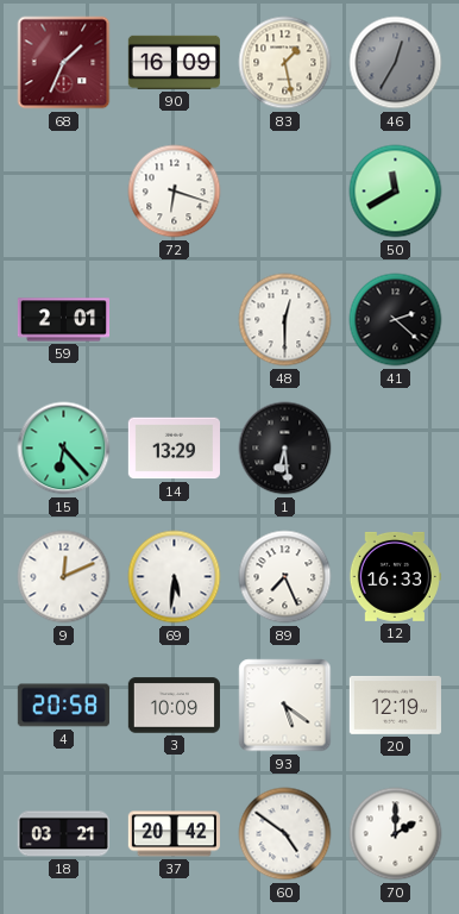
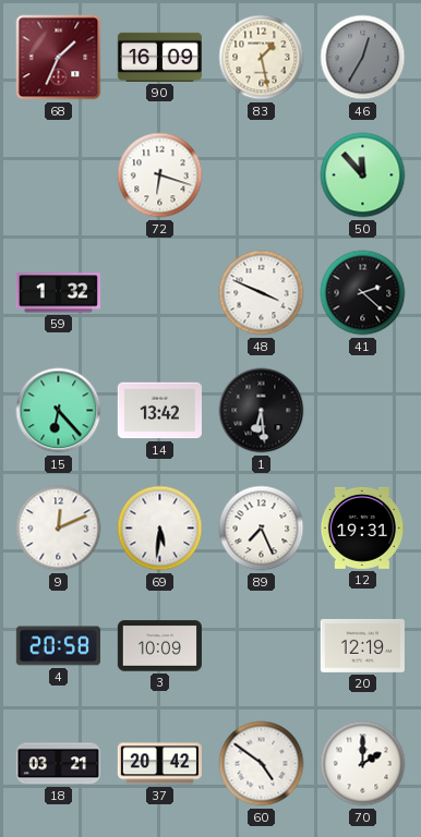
50: 11:40 -> 11:53 (363, 175)
59: 2:01 -> 1:32 (58, 293)
48: 12:30 -> 3:49 (262, 293)
14: 13:29 -> 13:42 (159, 411)
12: 16:33 -> 19:31 (362, 527)
93: 5:21 -> none (285, 706)
